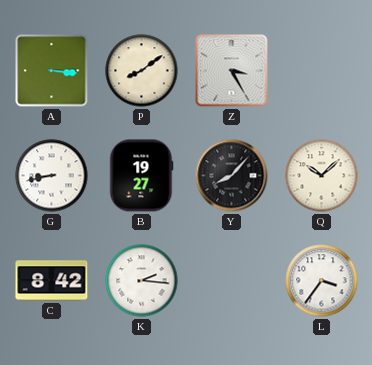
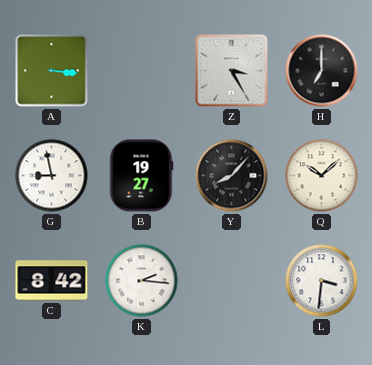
P: 8:09 -> none (142, 71)
H: none -> 7:00 (322, 71)
G: 8:43 -> 8:58 (52, 176)
L: 3:36 -> 3:31 (322, 281)
